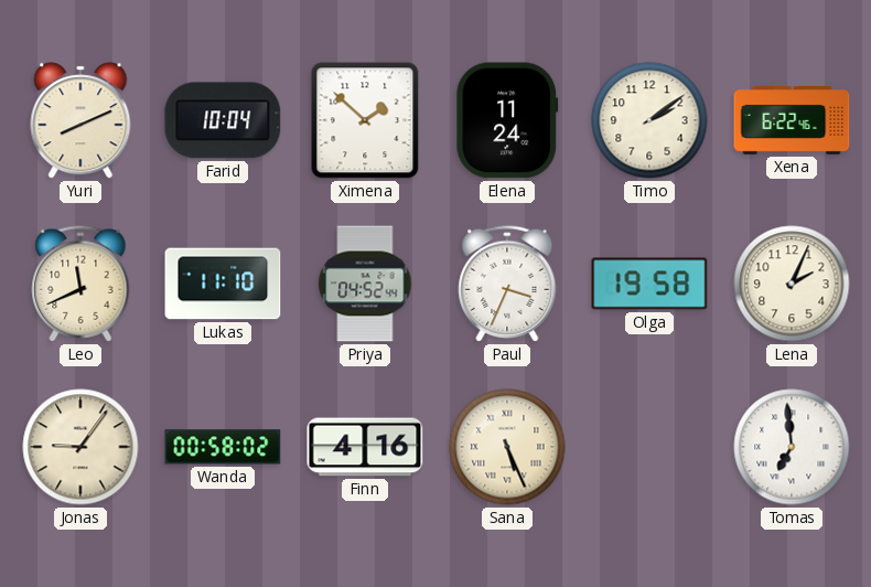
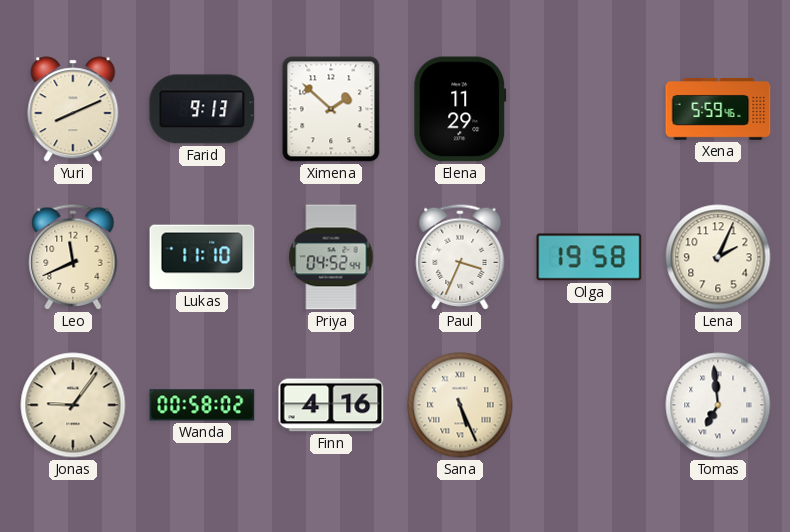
Farid: 10:04 -> 9:13 (202, 109)
Elena: 11:24 -> 11:29 (460, 109)
Timo: 2:09 -> none (649, 120)
Xena: 6:22 -> 5:59 (718, 110)
